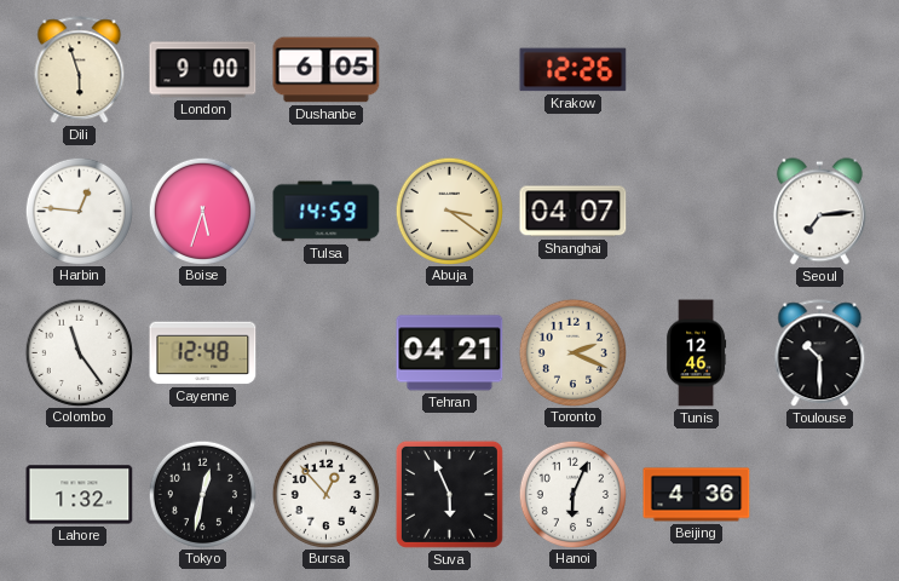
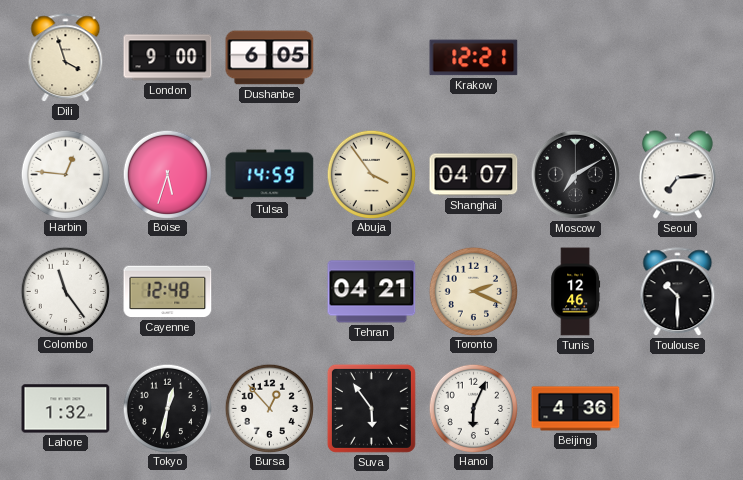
Dili: 5:57 -> 3:57 (66, 58)
Krakow: 12:26 -> 12:21 (474, 58)
Abuja: 3:21 -> 3:54 (371, 174)
Moscow: none -> 7:10 (575, 174)
Suva: 5:56 -> 5:54 (371, 408)
